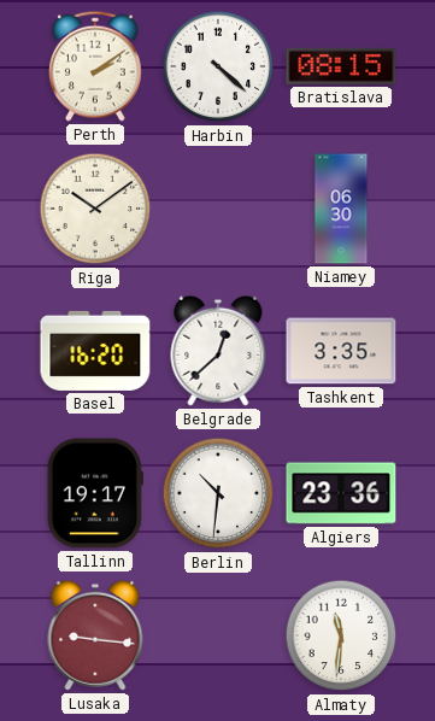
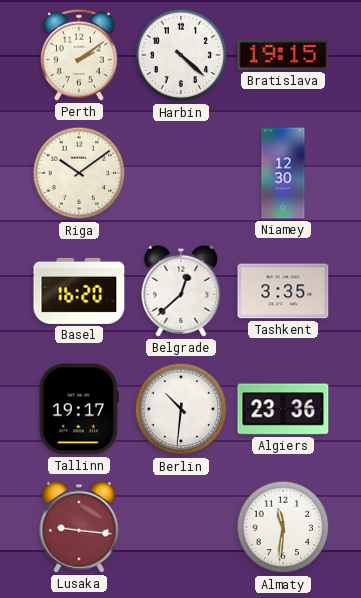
Bratislava: 08:15 -> 19:15 (283, 55)
Niamey: 06:30 -> 12:30 (283, 173)
